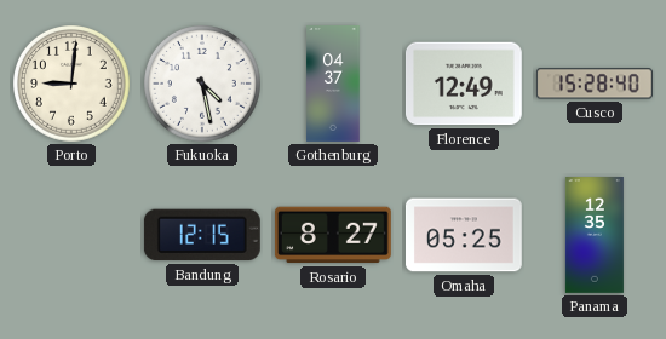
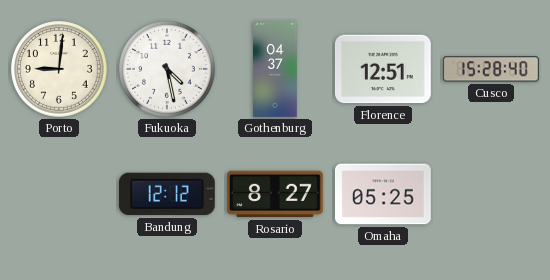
Florence: 12:49 -> 12:51 (383, 69)
Bandung: 12:15 -> 12:12 (167, 194)
Panama: 12:35 -> none (595, 236)
